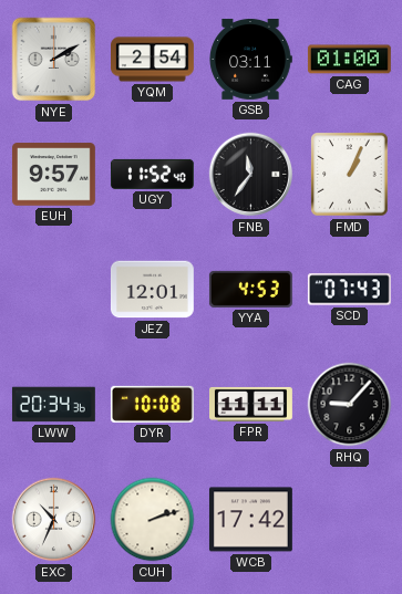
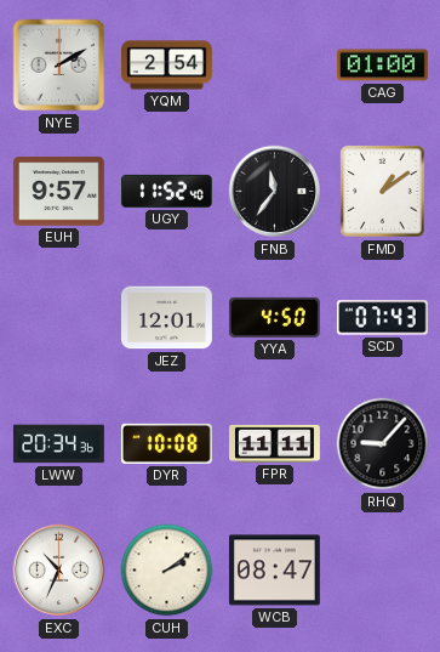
GSB: 03:11 -> none (250, 59)
FMD: 1:04 -> 1:09 (383, 192)
YYA: 4:53 -> 4:50 (274, 317)
CUH: 2:12 -> 2:09 (167, 571)
WCB: 17:42 -> 08:47 (274, 571)
